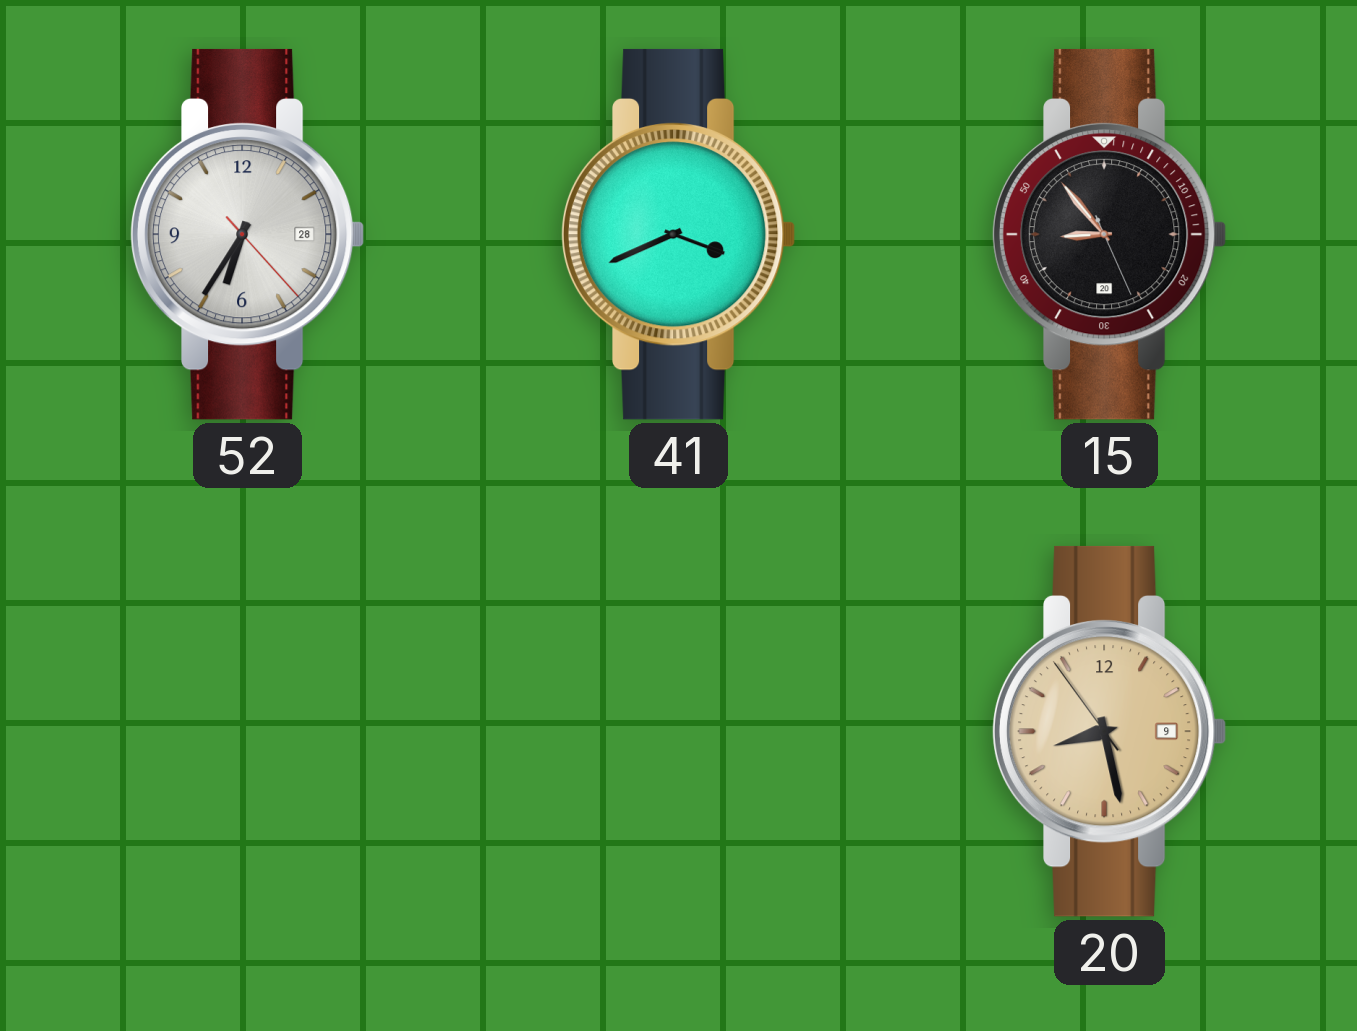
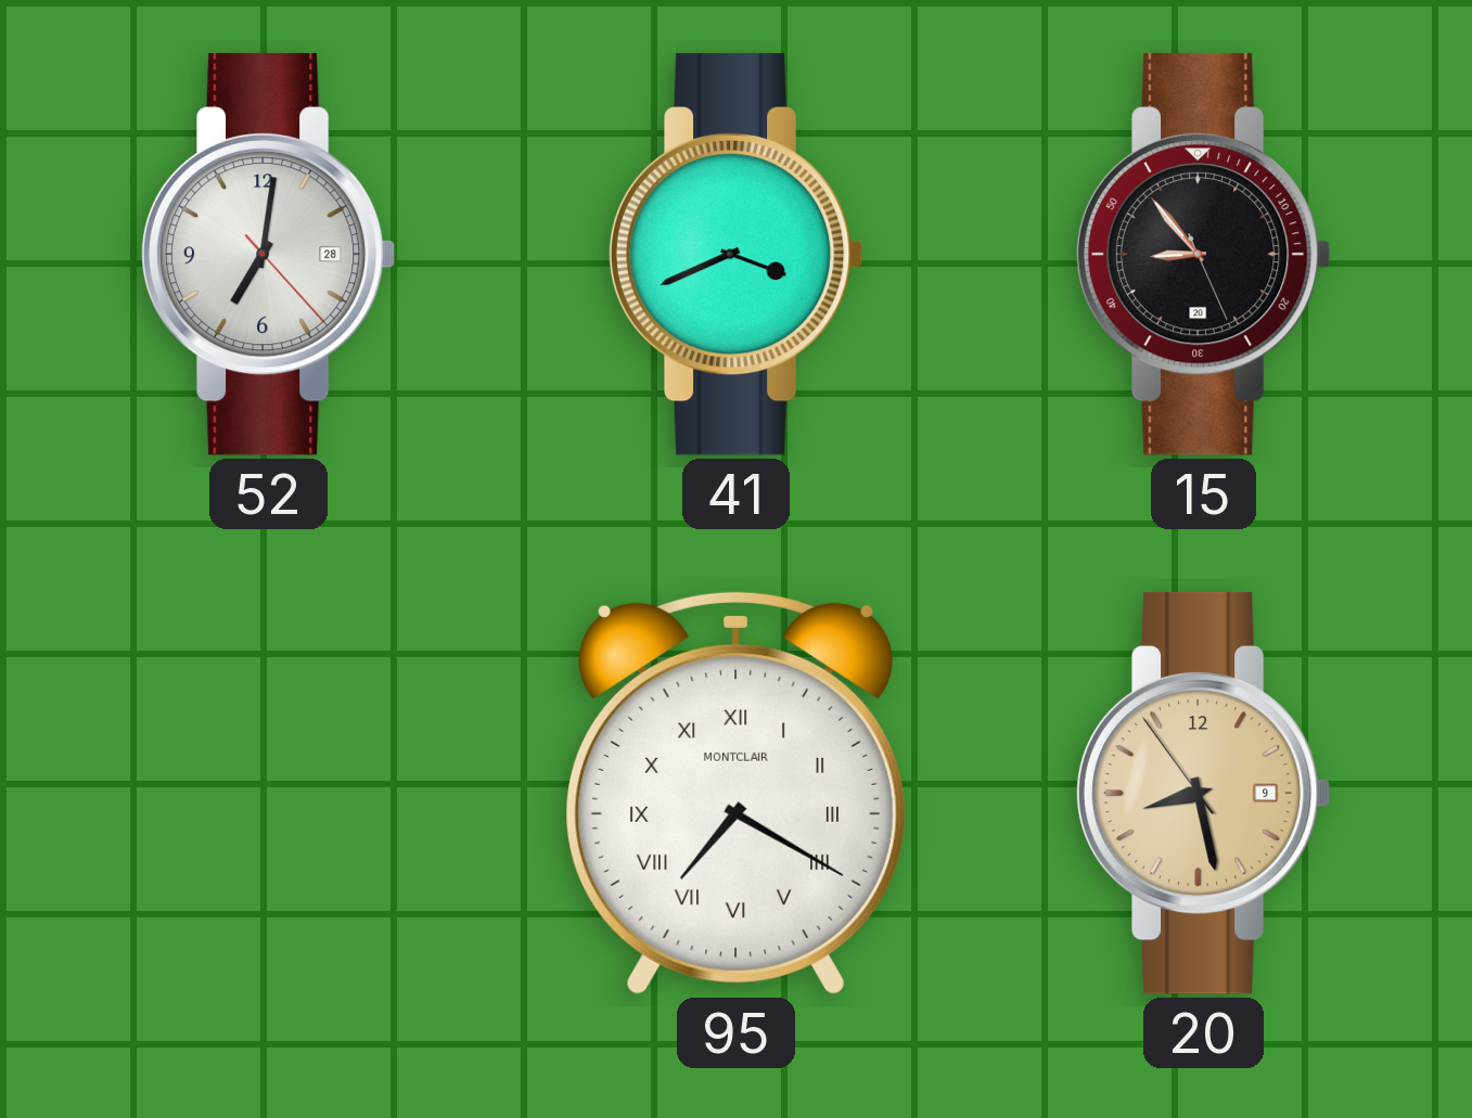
52: 6:35 -> 7:01 (268, 254)
95: none -> 7:20 (735, 793)
